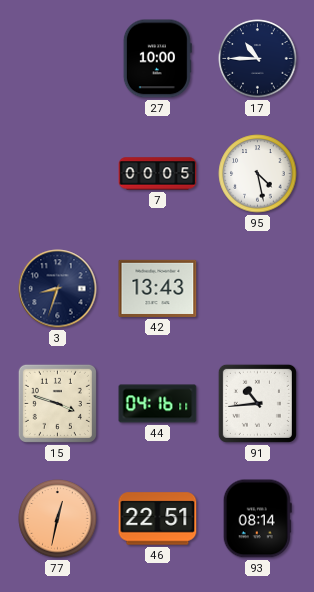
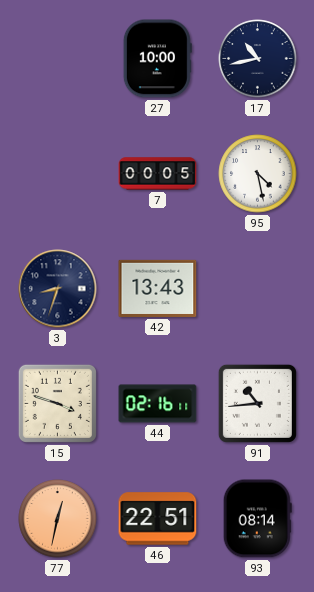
17: 10:45 -> 10:43 (258, 59)
44: 04:16 -> 02:16 (158, 404)
